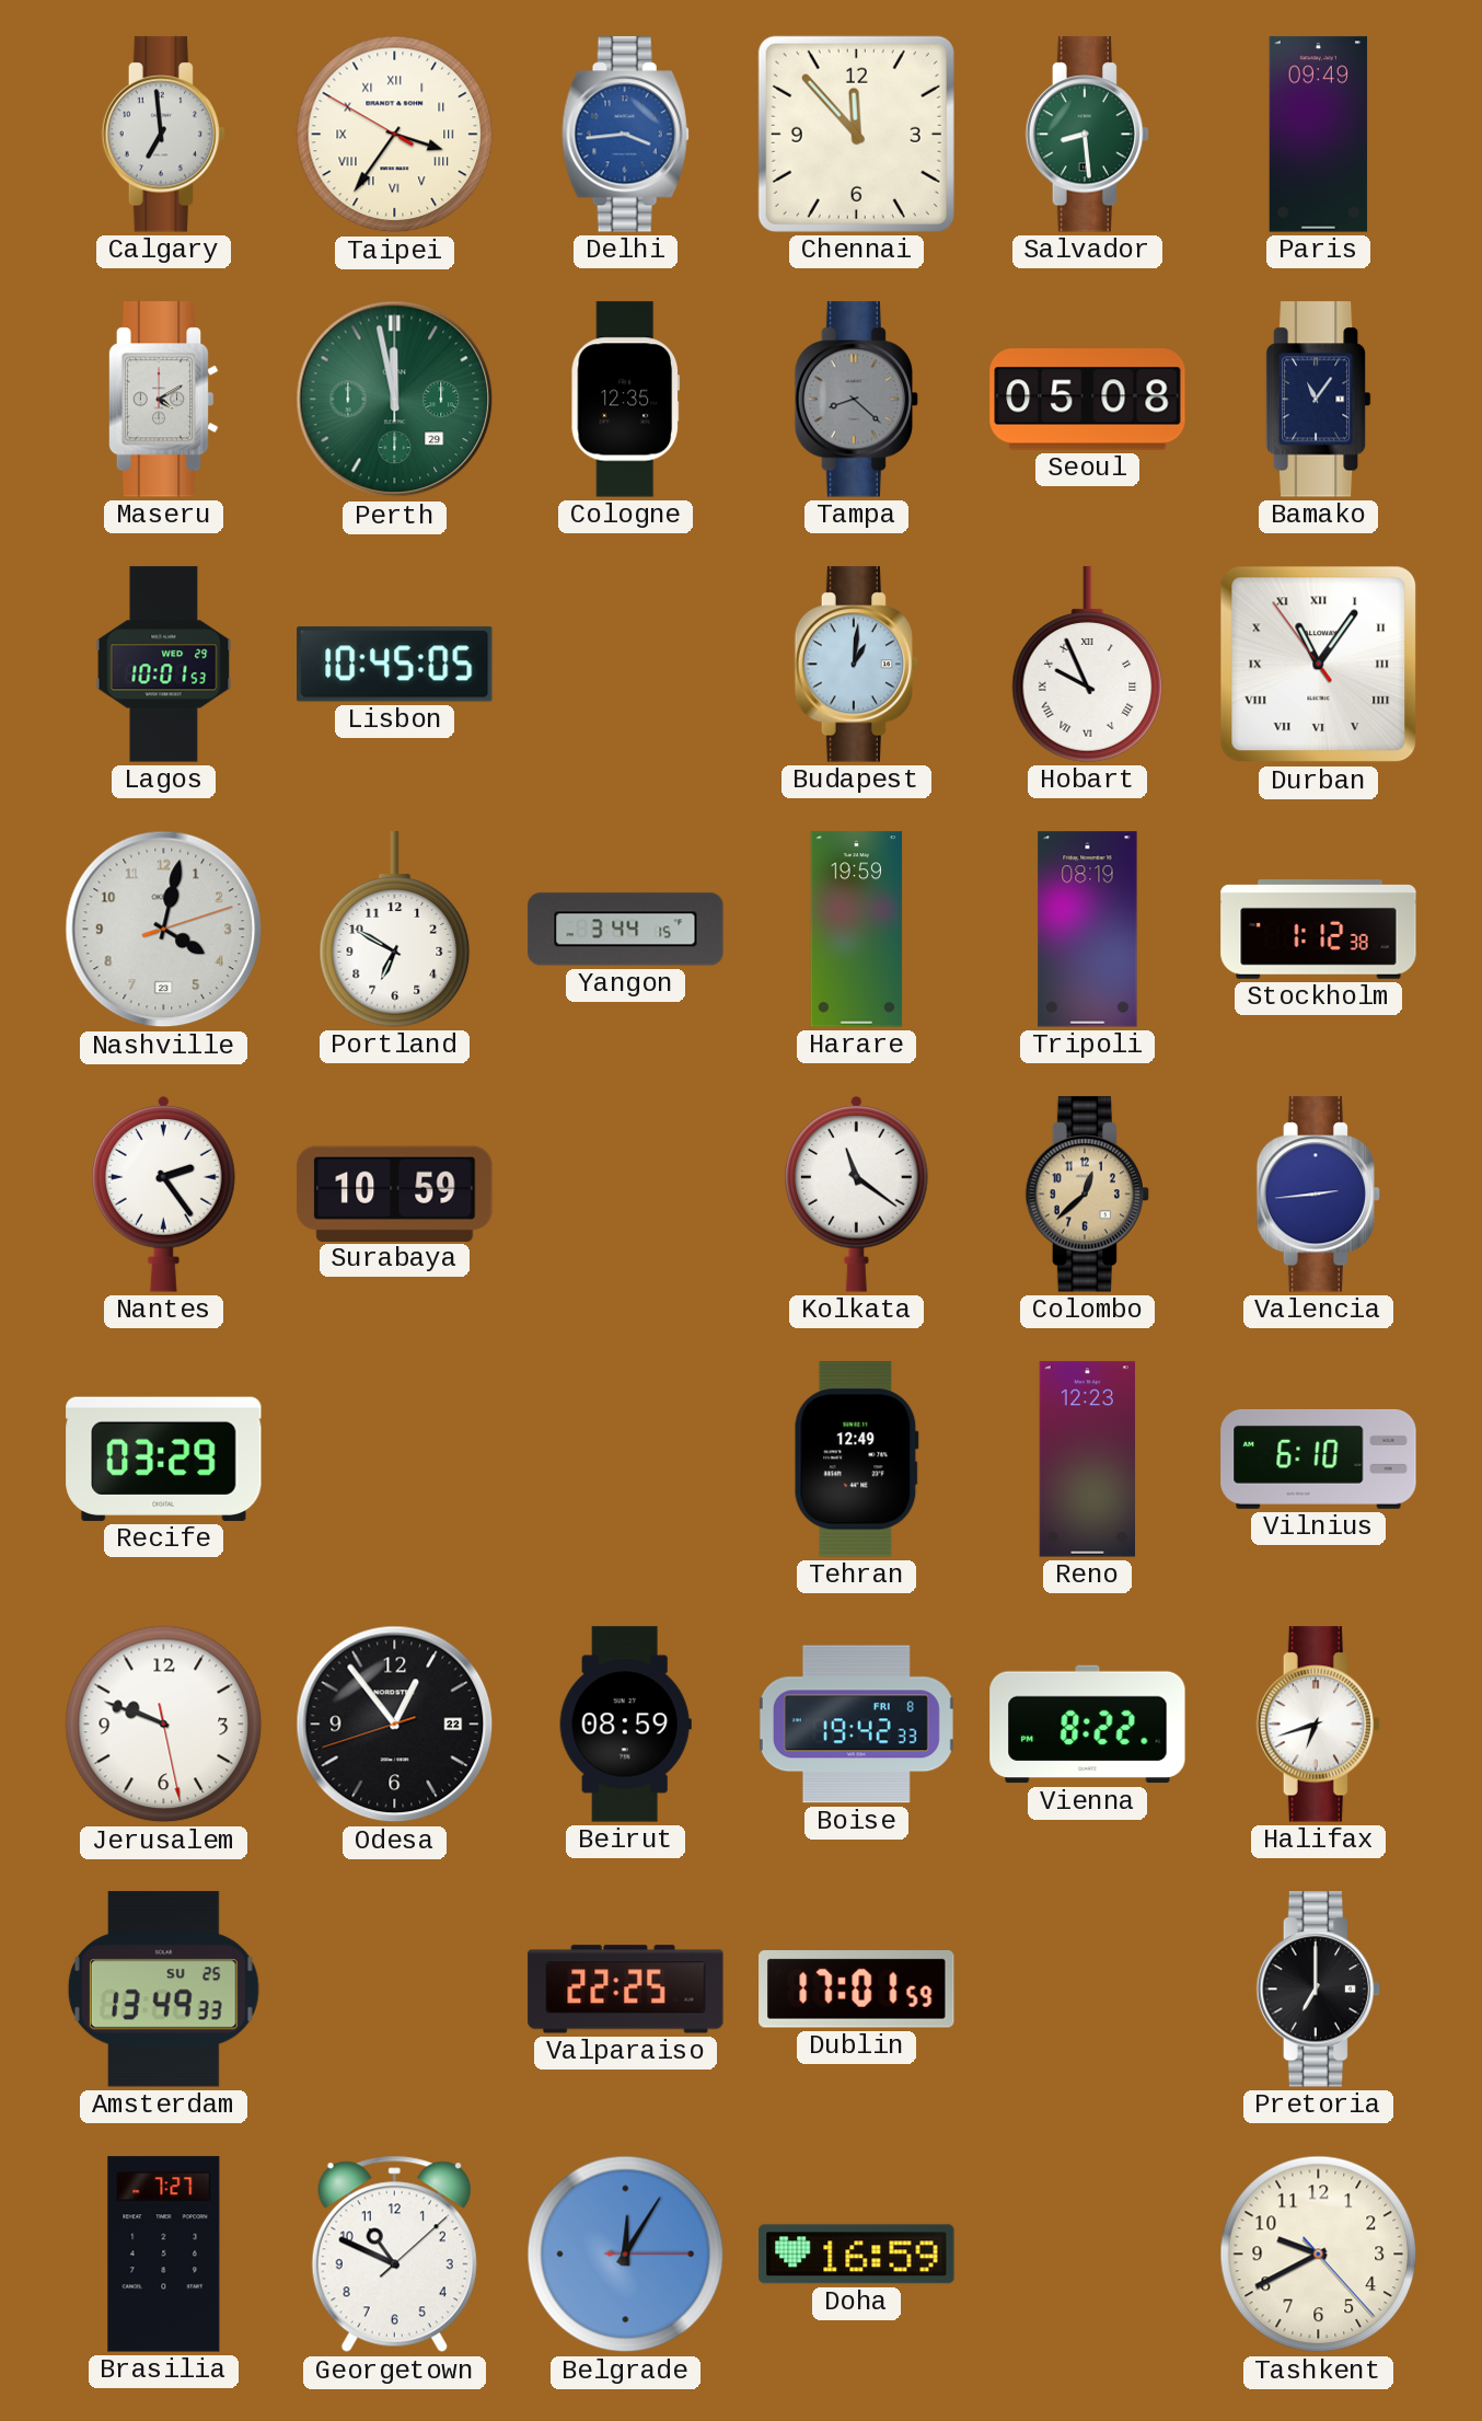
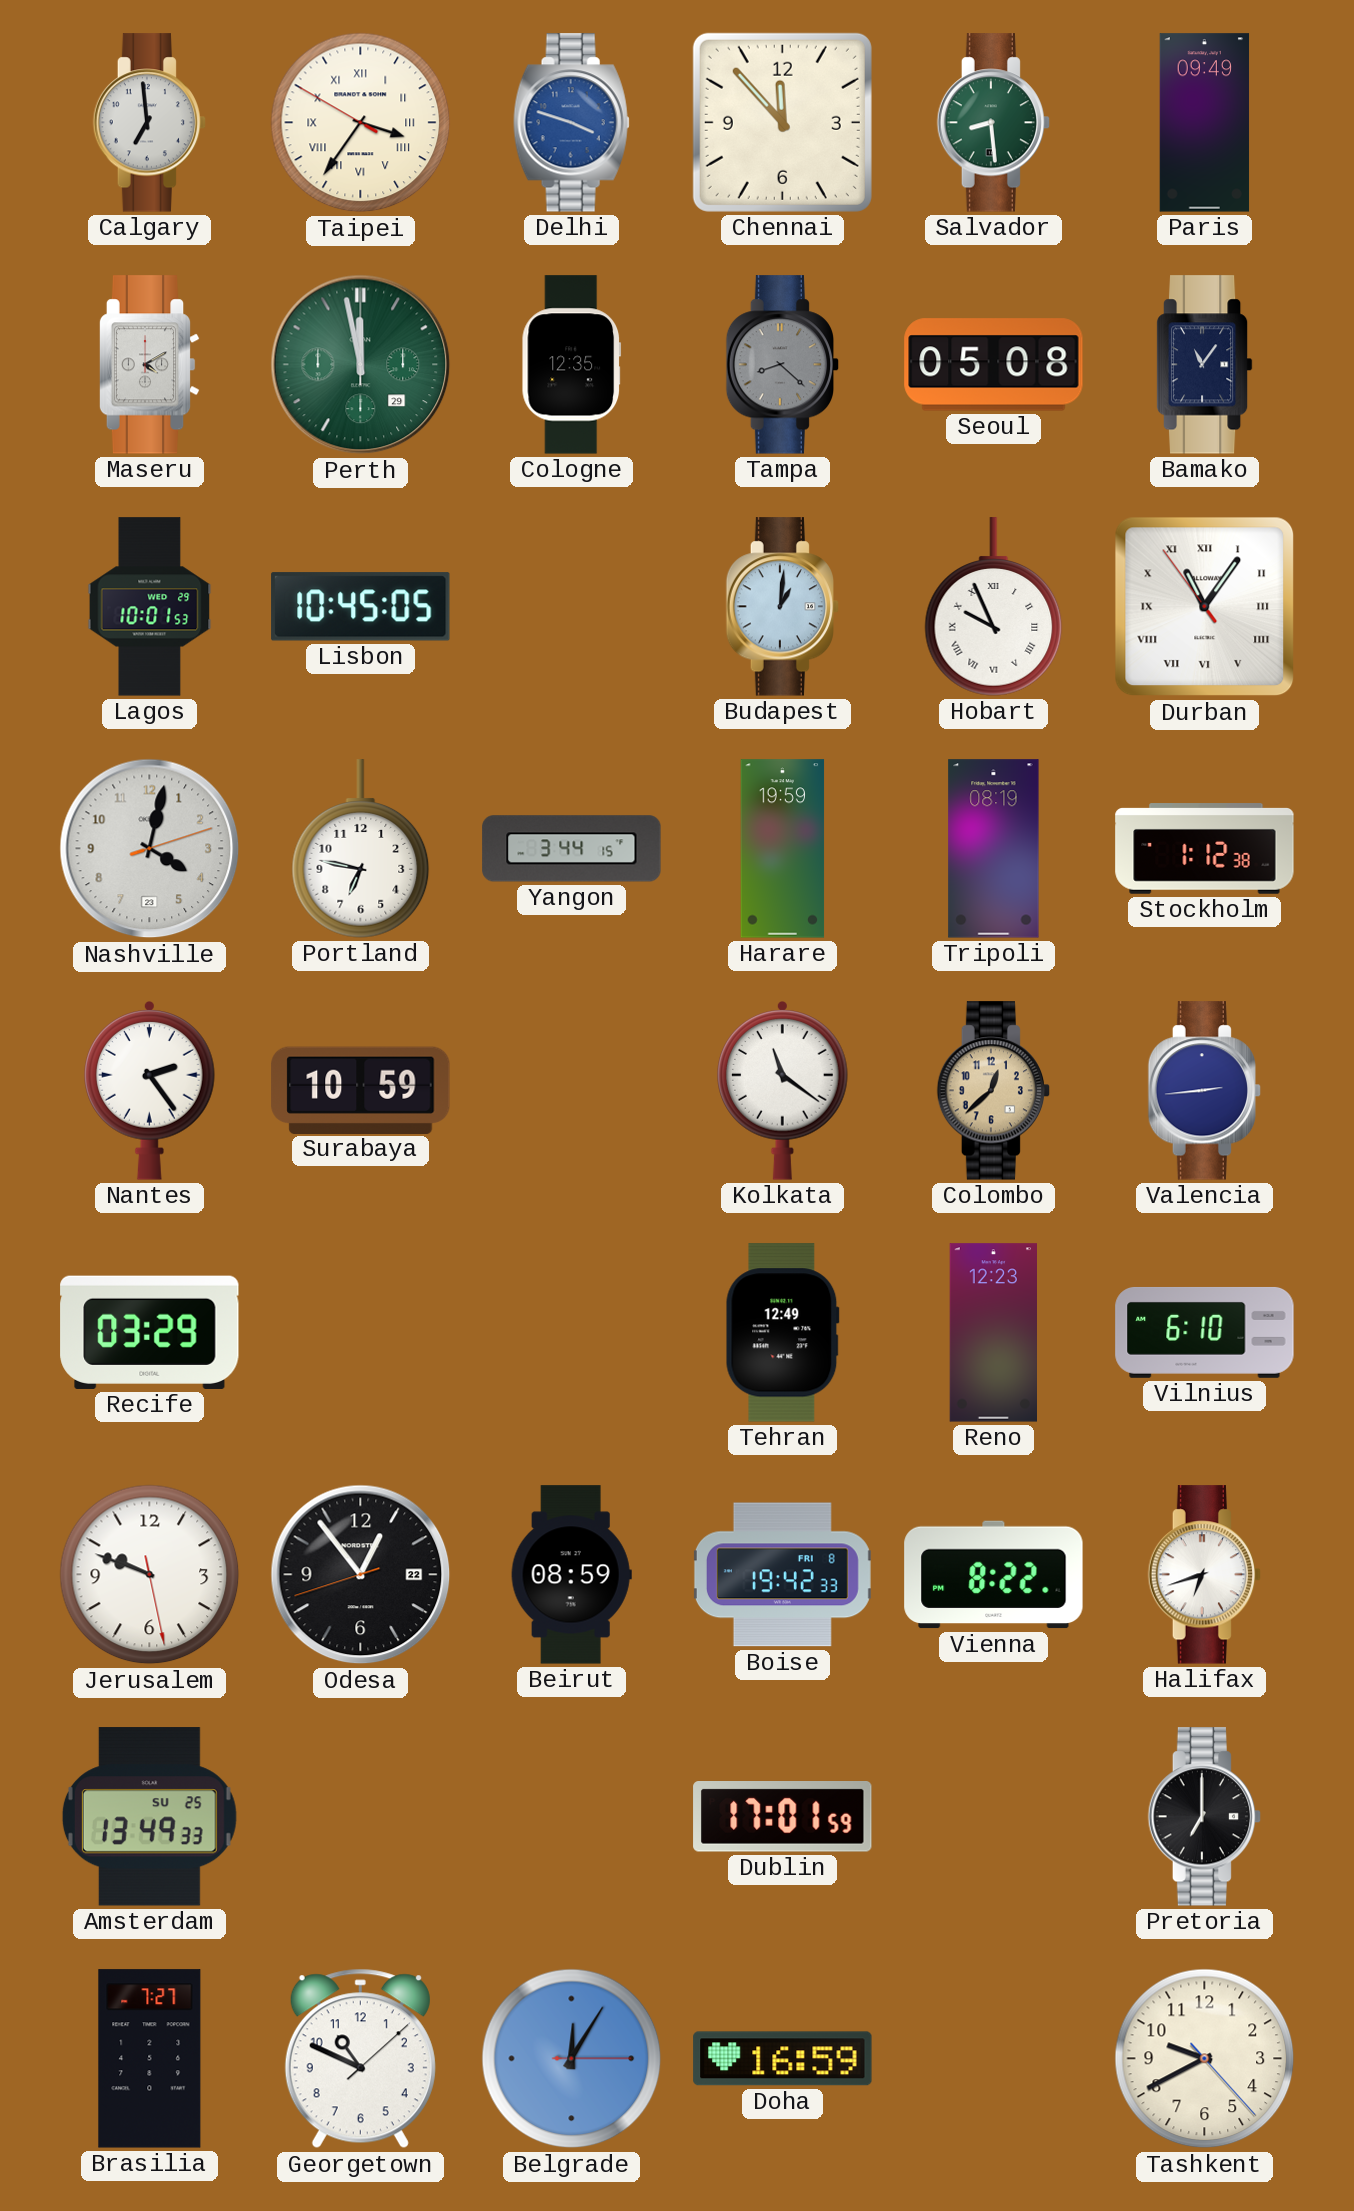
Delhi: 3:44 -> 3:48 (571, 123)
Portland: 6:50 -> 6:47 (361, 849)
Valparaiso: 22:25 -> none (626, 1990)
